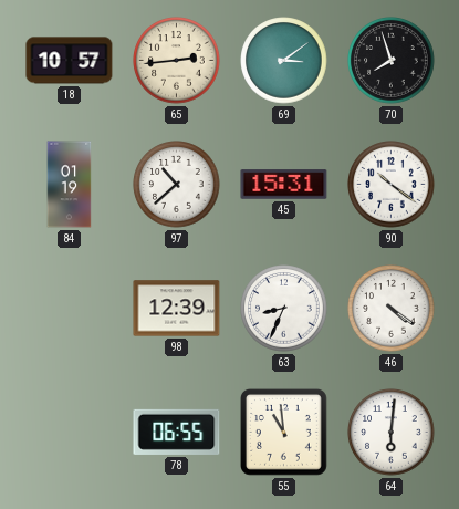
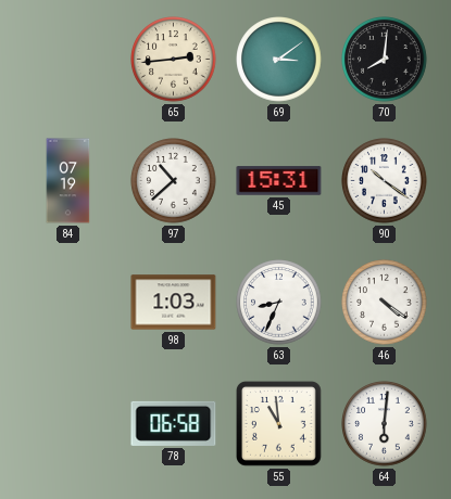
18: 10:57 -> none (70, 61)
70: 7:57 -> 8:01 (385, 60)
84: 01:19 -> 07:19 (68, 181)
98: 12:39 -> 1:03 (174, 303)
78: 06:55 -> 06:58 (174, 423)
